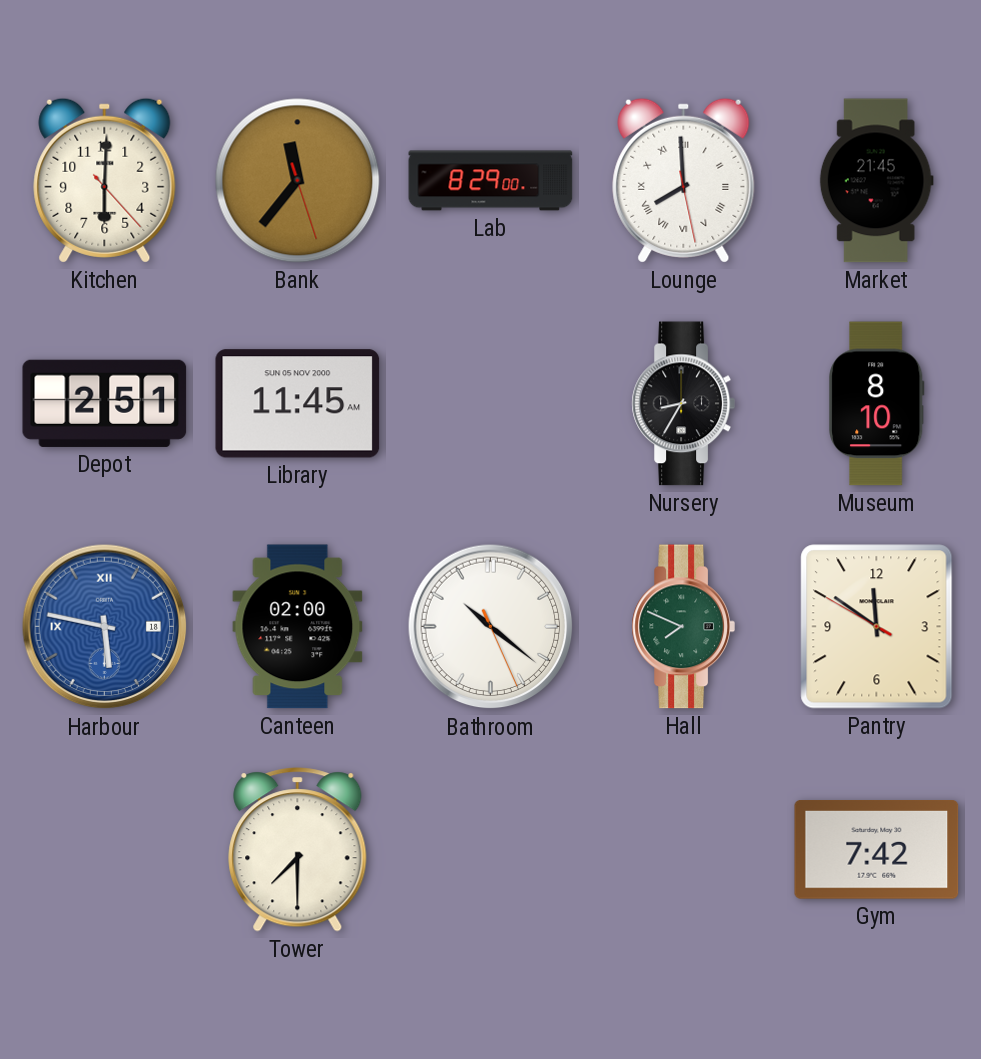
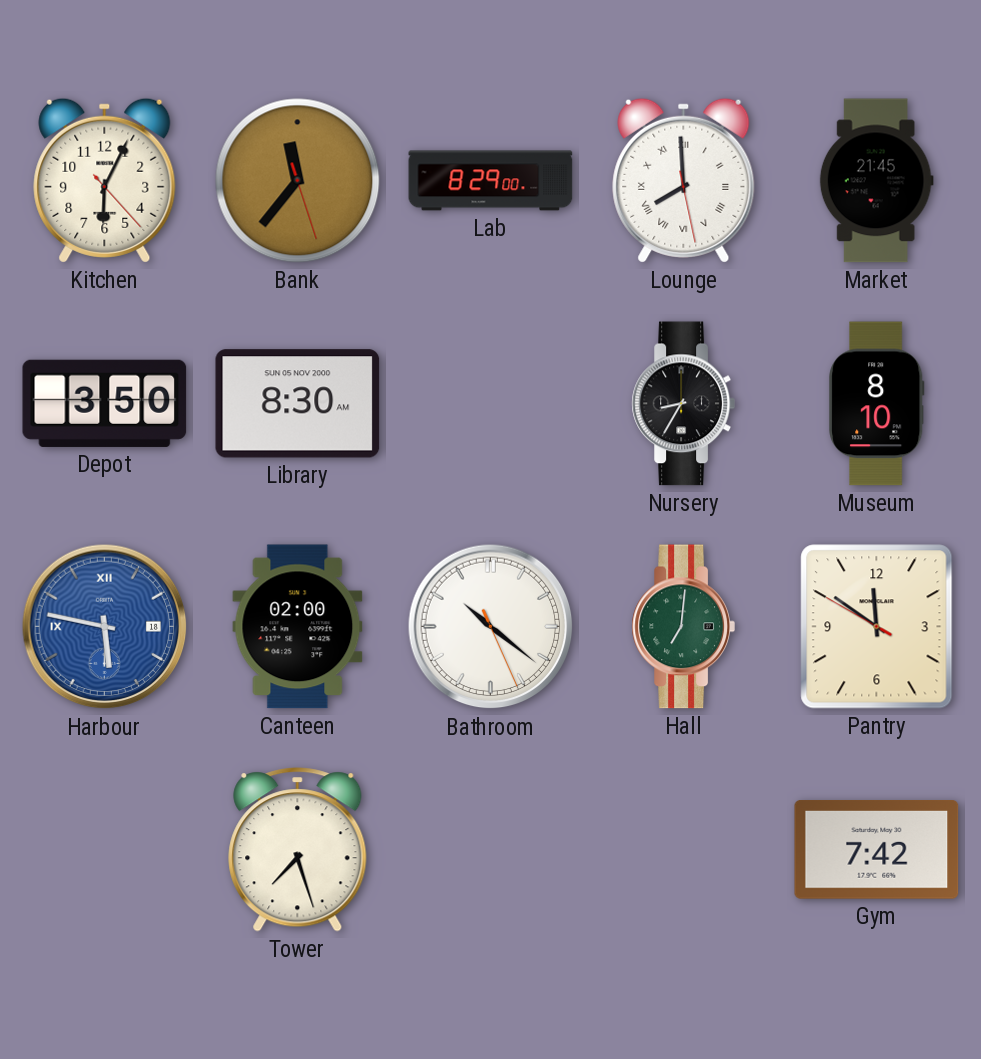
Kitchen: 6:00 -> 6:04 (105, 180)
Depot: 2:51 -> 3:50 (105, 403)
Library: 11:45 -> 8:30 (298, 404)
Hall: 7:49 -> 7:01 (683, 627)
Tower: 7:30 -> 7:27 (298, 850)
